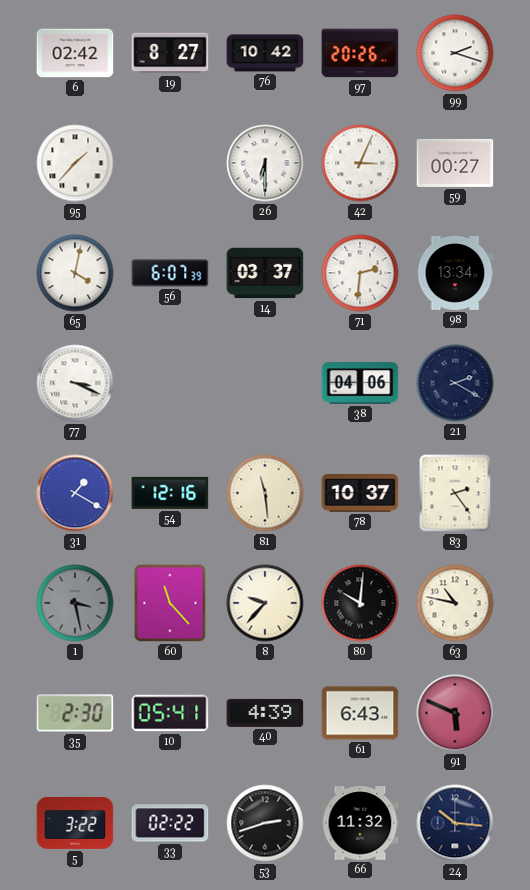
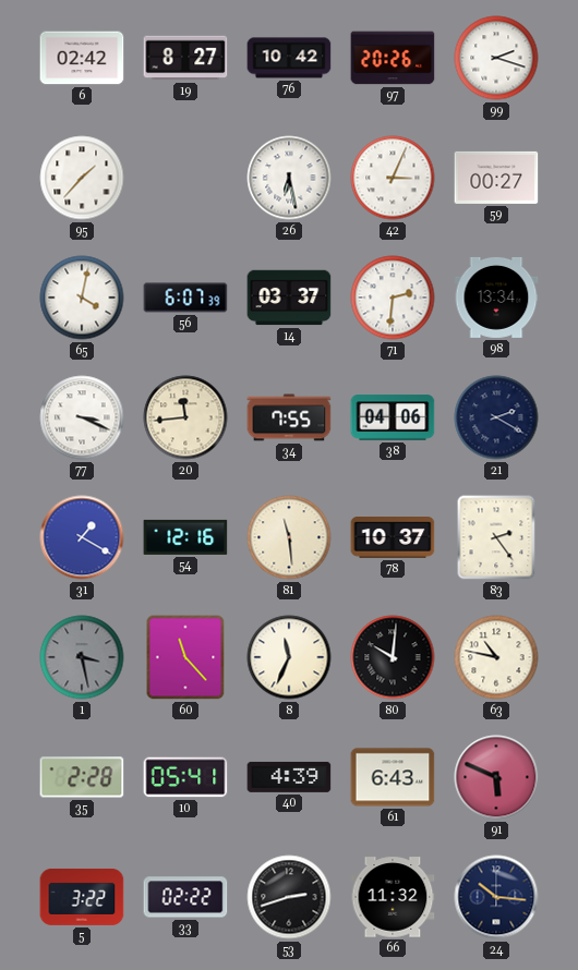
26: 6:30 -> 6:28 (289, 178)
20: none -> 11:44 (185, 417)
34: none -> 7:55 (289, 417)
8: 9:37 -> 11:34 (289, 657)
35: 2:30 -> 2:28 (82, 777)
